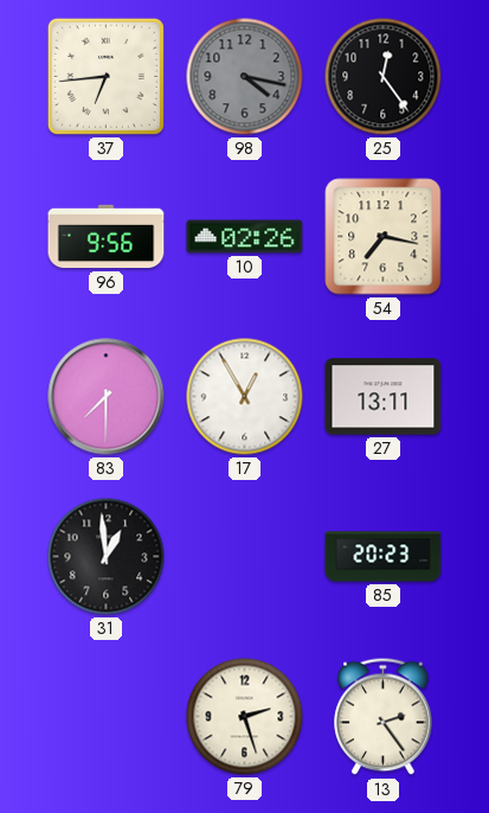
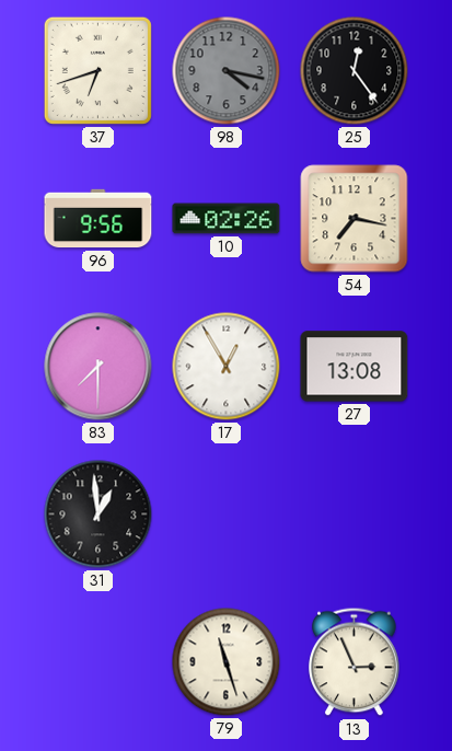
37: 6:44 -> 6:42 (97, 70)
27: 13:11 -> 13:08 (355, 367)
85: 20:23 -> none (384, 557)
79: 2:27 -> 11:27 (227, 662)
13: 2:24 -> 2:56 (355, 662)
